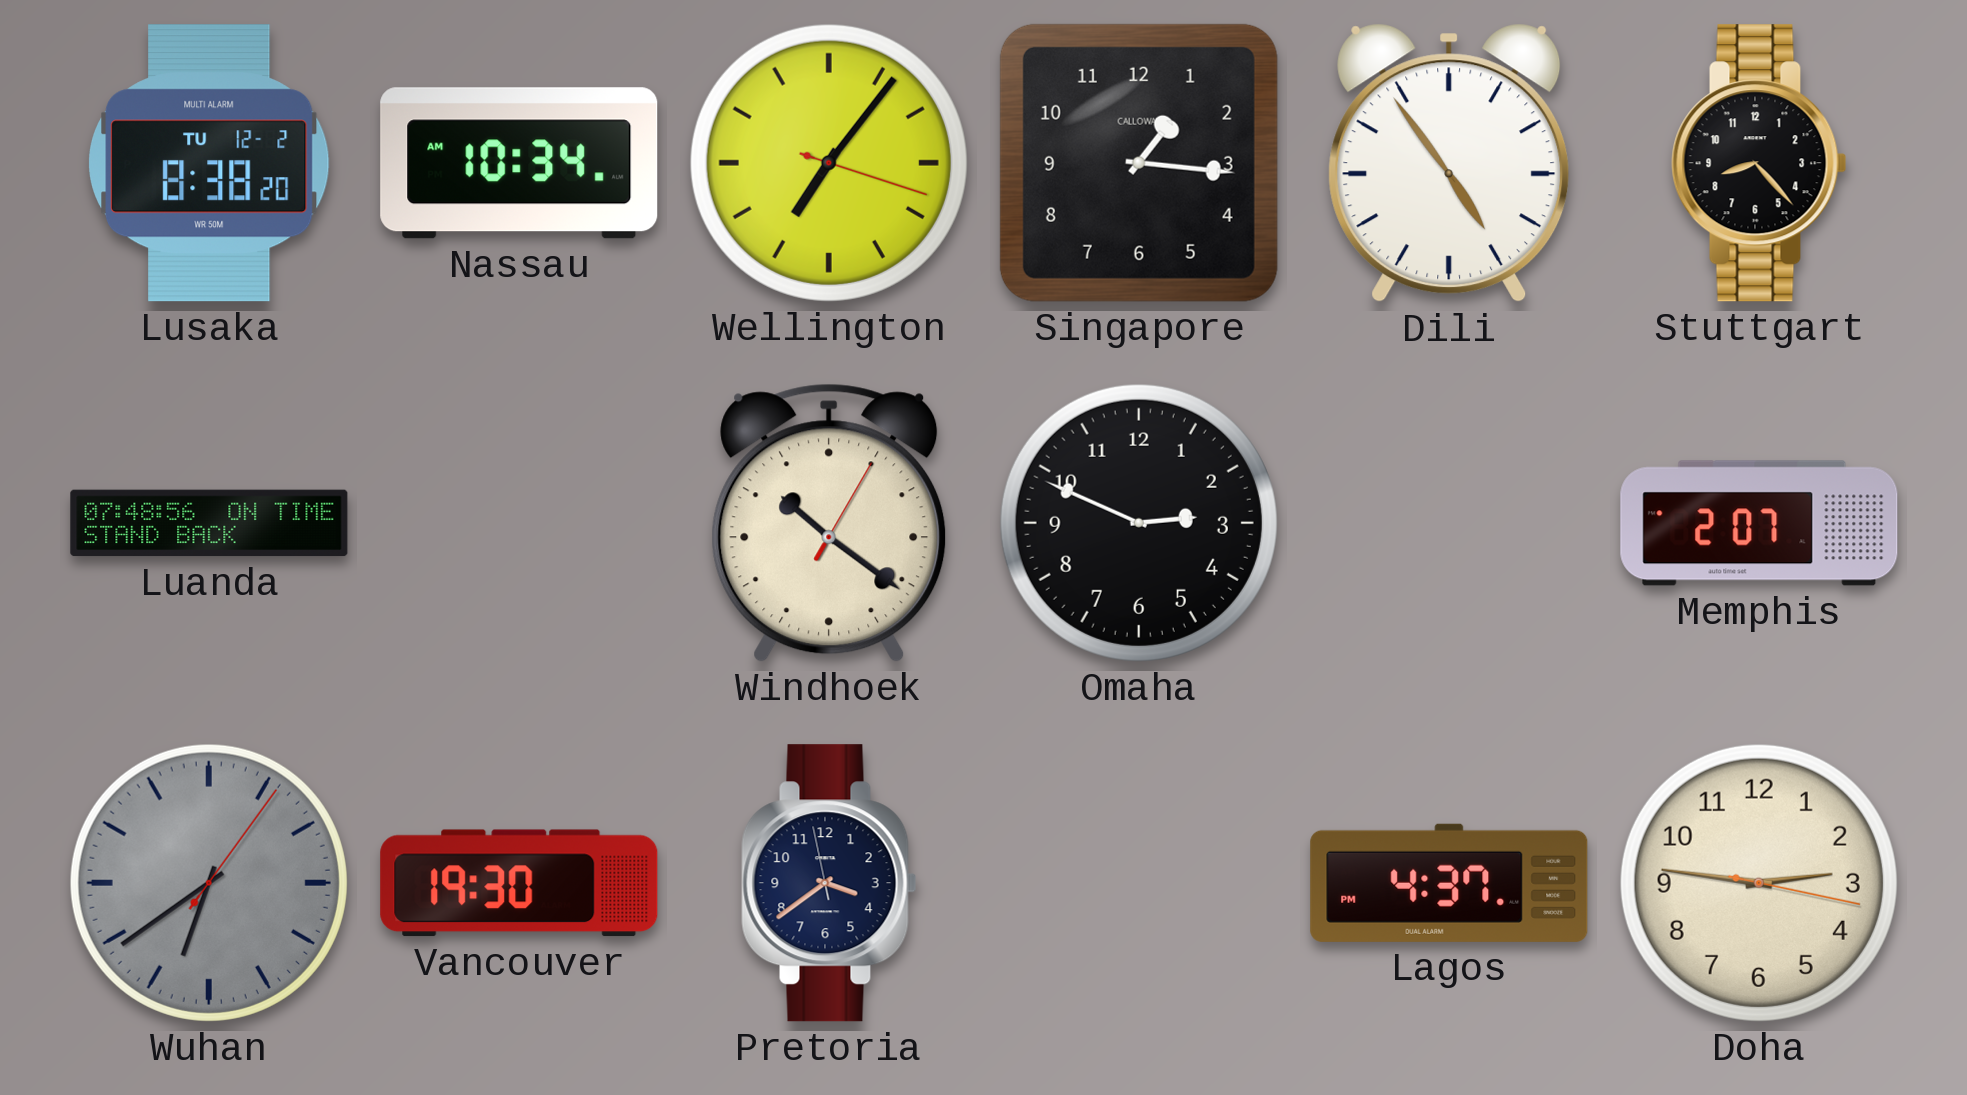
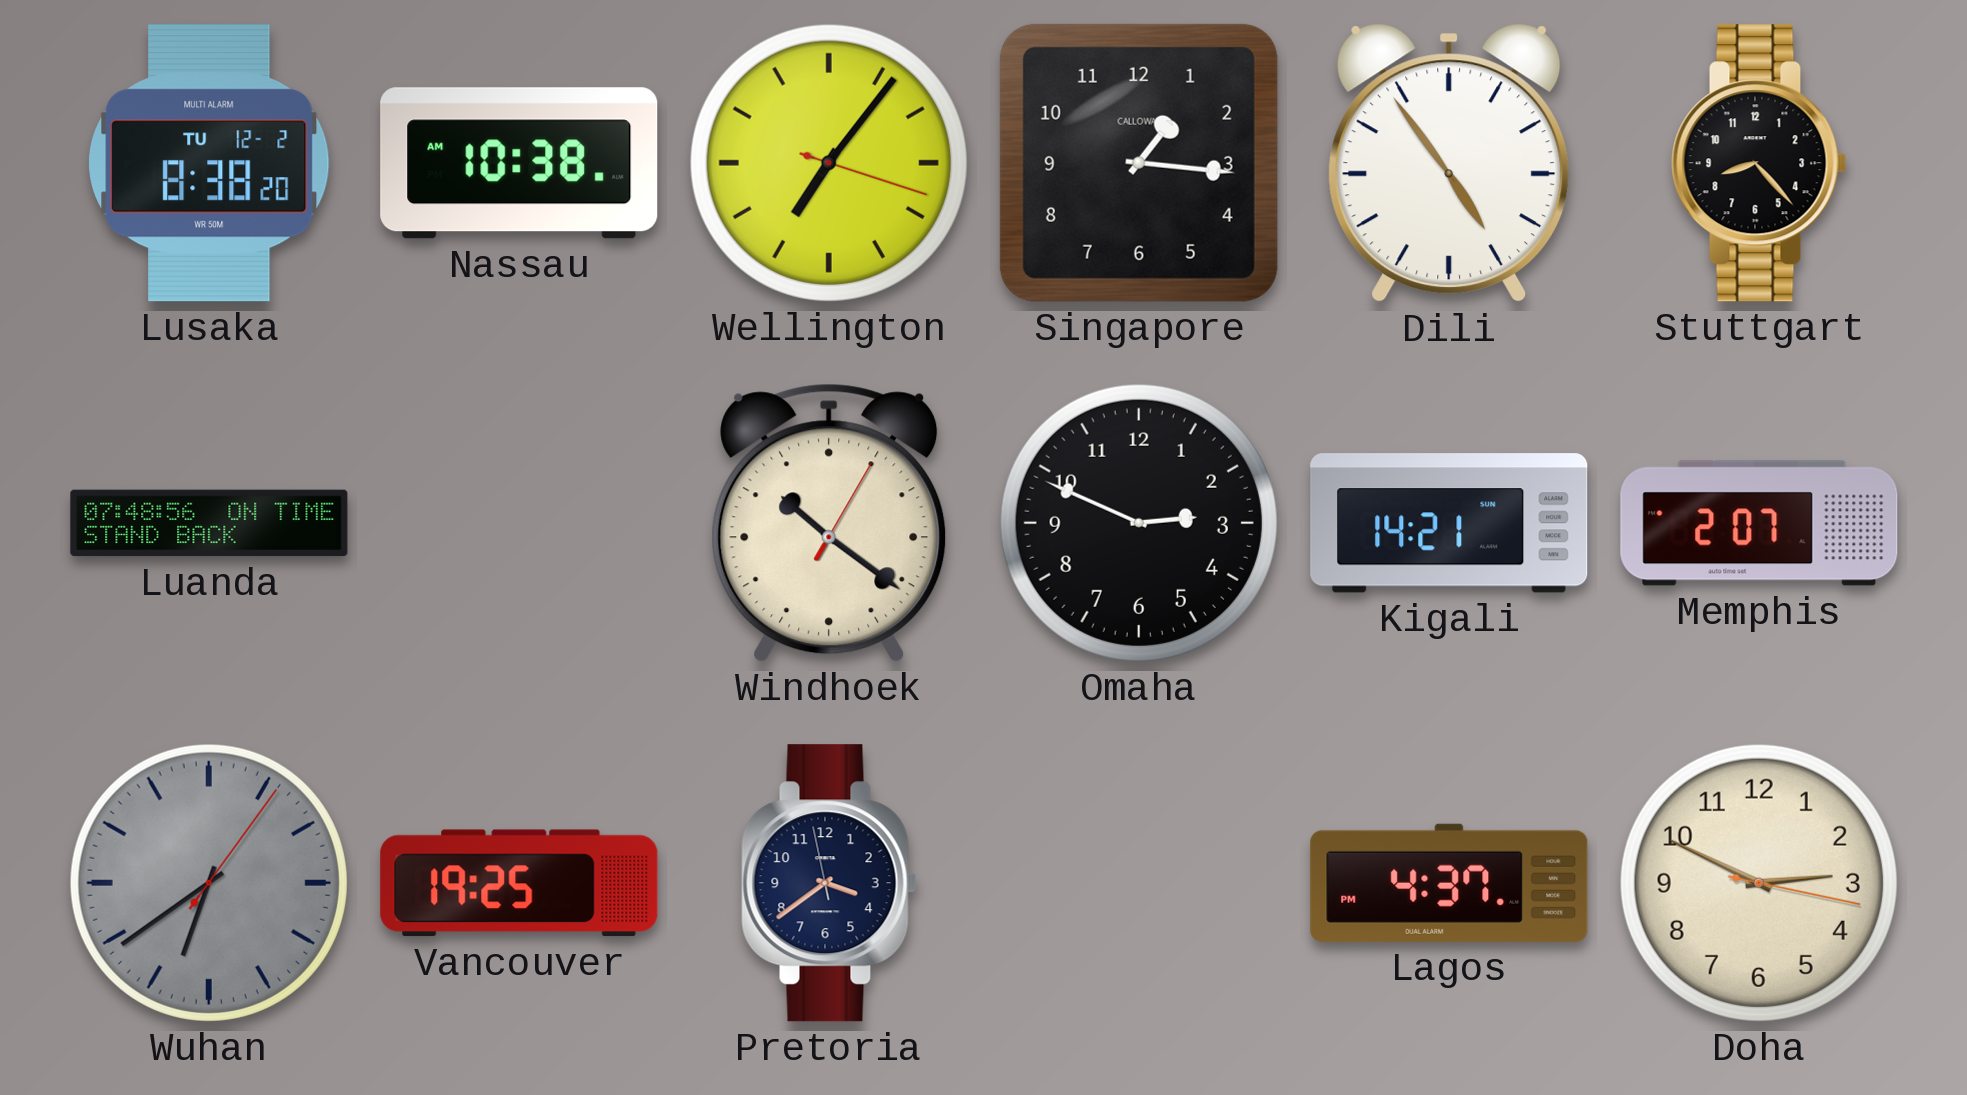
Nassau: 10:34 -> 10:38 (519, 163)
Kigali: none -> 14:21 (1449, 523)
Vancouver: 19:30 -> 19:25 (519, 883)
Doha: 2:46 -> 2:49 (1759, 883)
